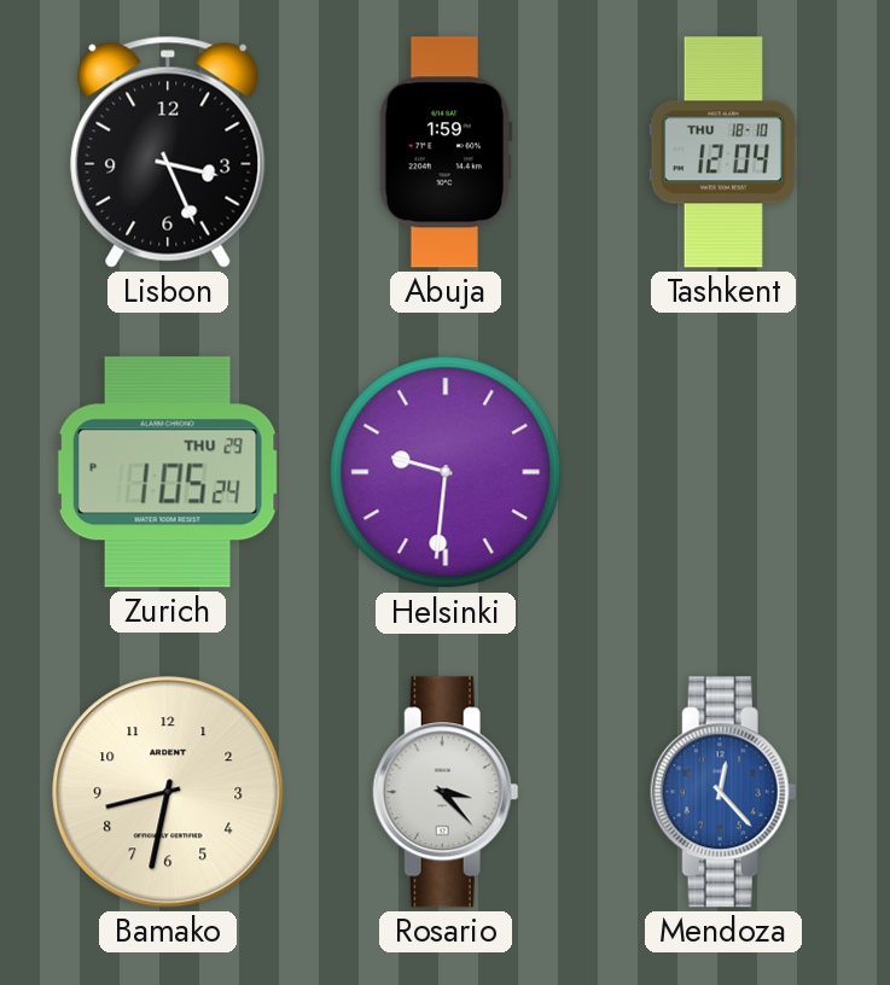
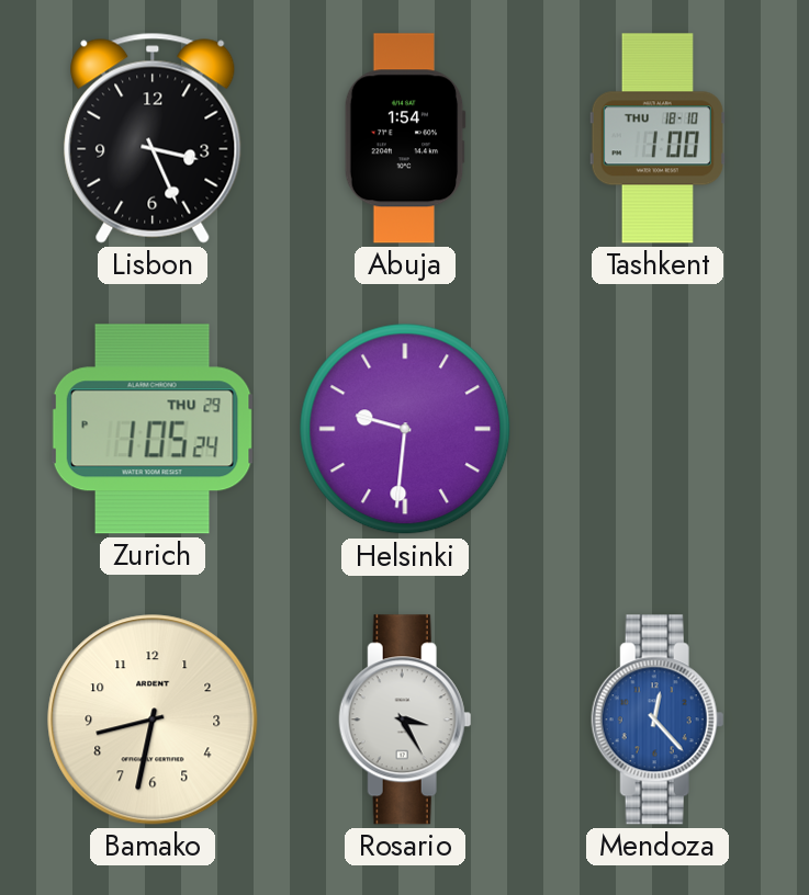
Abuja: 1:59 -> 1:54 (405, 138)
Tashkent: 12:04 -> 1:00 (658, 138)
Rosario: 3:23 -> 3:25 (405, 720)
